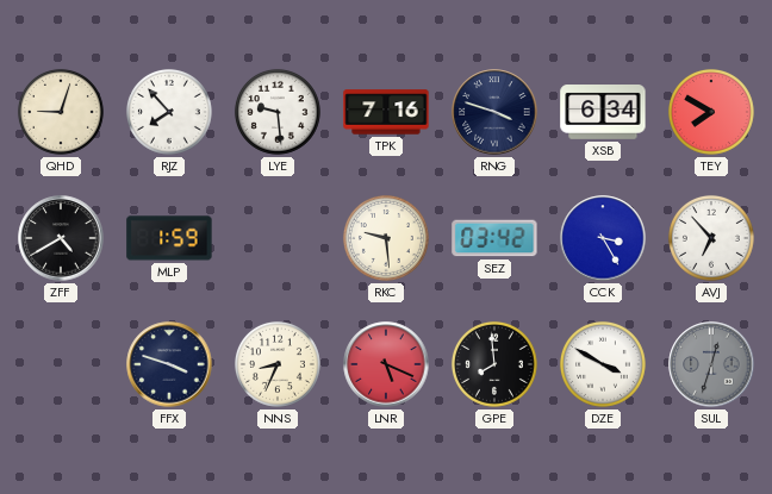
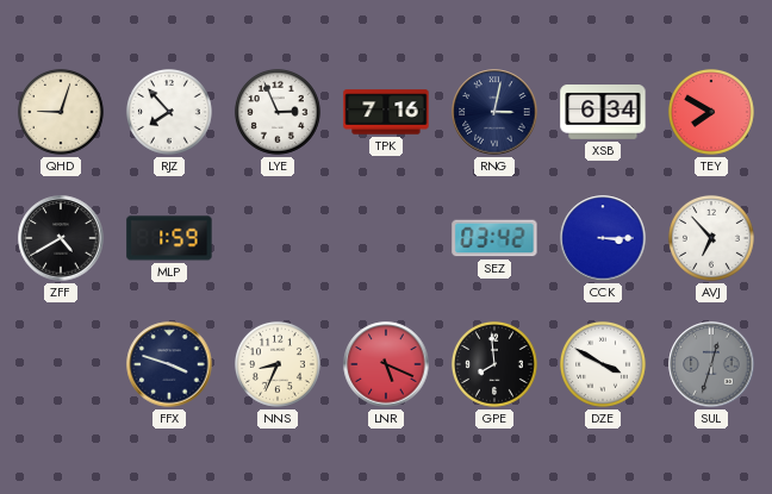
LYE: 9:29 -> 2:56 (278, 112)
RNG: 3:48 -> 3:02 (494, 112)
RKC: 9:29 -> none (386, 238)
CCK: 3:25 -> 3:15 (603, 238)
